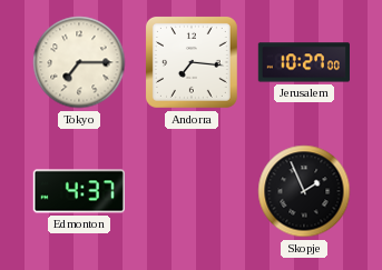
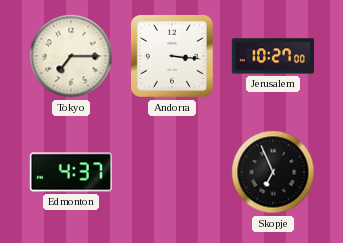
Andorra: 7:16 -> 3:16 (172, 56)
Skopje: 1:56 -> 6:56 (273, 172)
